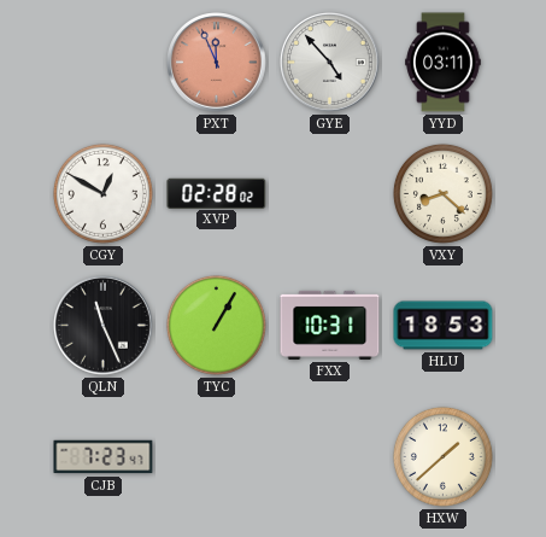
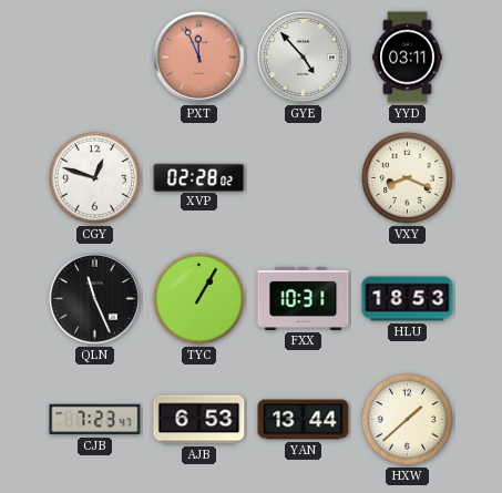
CGY: 12:50 -> 12:48 (94, 177)
VXY: 8:22 -> 8:19 (407, 177)
AJB: none -> 6:53 (199, 420)
YAN: none -> 13:44 (304, 420)
